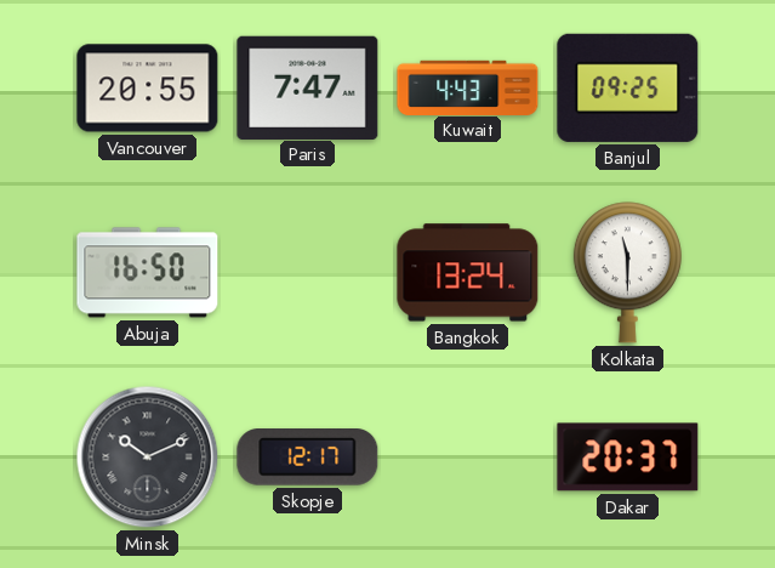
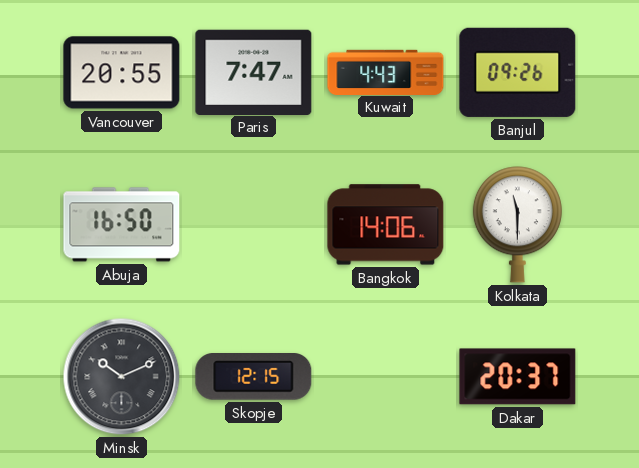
Banjul: 09:25 -> 09:26 (518, 72)
Bangkok: 13:24 -> 14:06 (386, 225)
Skopje: 12:17 -> 12:15 (254, 377)
